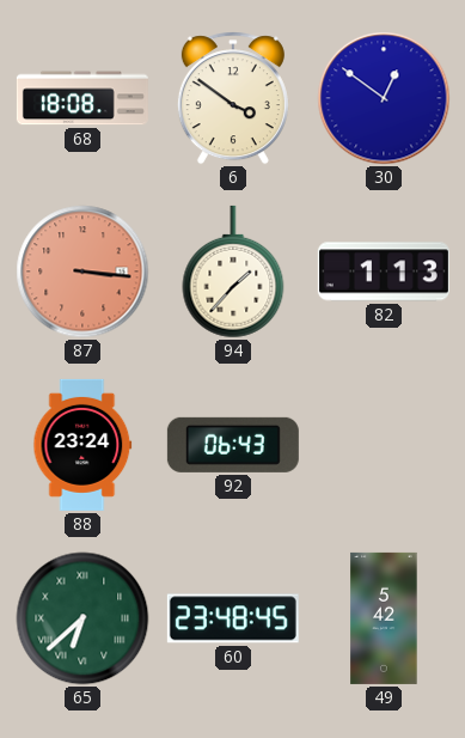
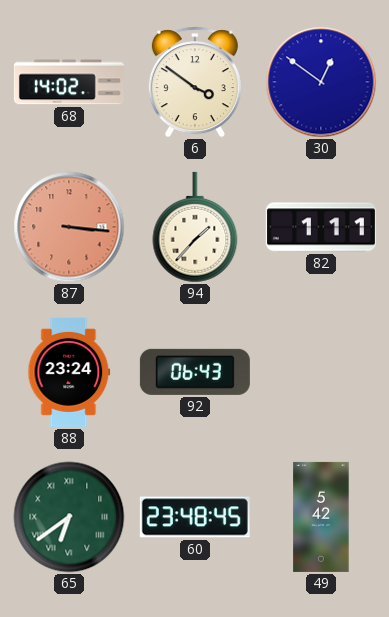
68: 18:08 -> 14:02 (69, 82)
82: 1:13 -> 1:11 (321, 227)
65: 6:38 -> 6:39 (69, 517)
